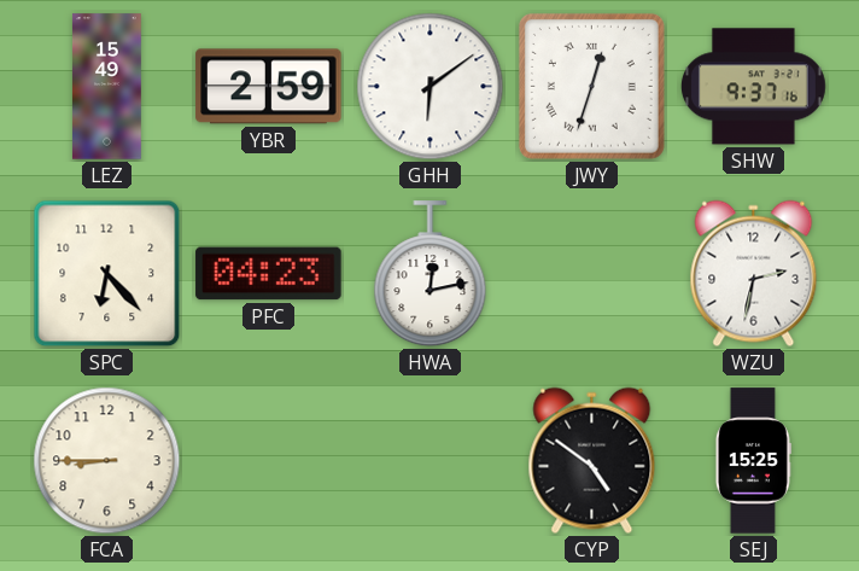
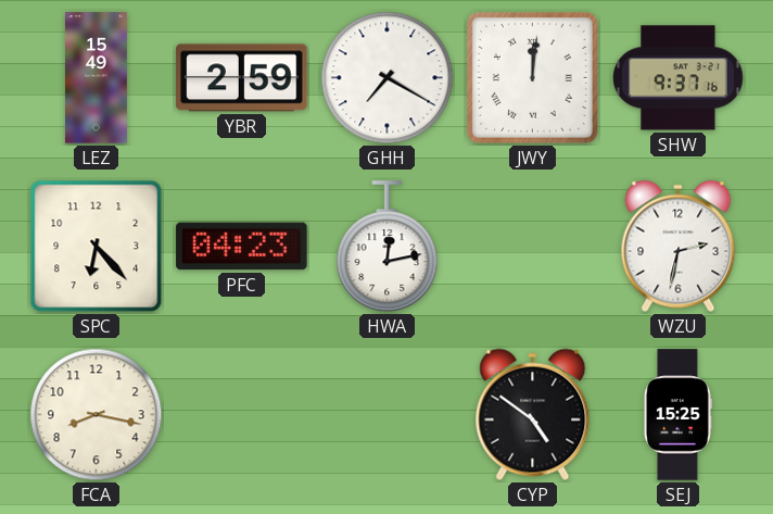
GHH: 6:09 -> 7:20 (388, 78)
JWY: 12:33 -> 12:01 (532, 77)
FCA: 8:45 -> 8:17 (97, 415)
